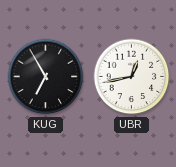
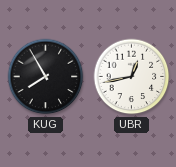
KUG: 6:55 -> 7:55 (46, 77)
